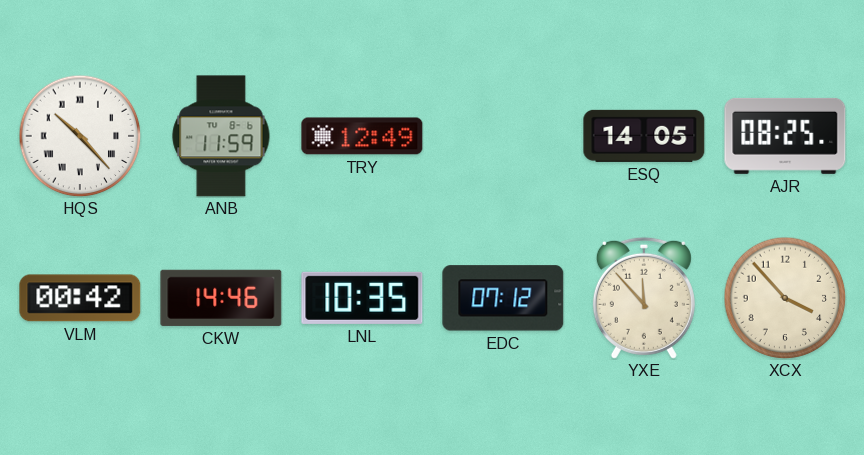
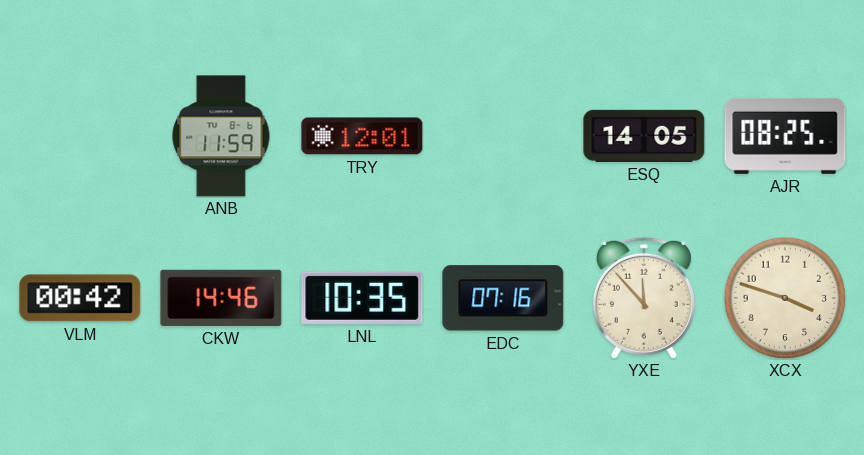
HQS: 10:23 -> none (80, 136)
TRY: 12:49 -> 12:01 (362, 136)
EDC: 07:12 -> 07:16 (503, 298)
XCX: 3:53 -> 3:48 (785, 298)
